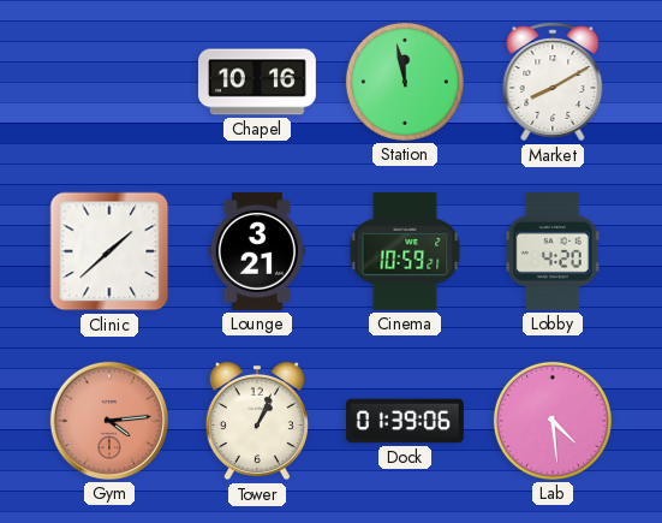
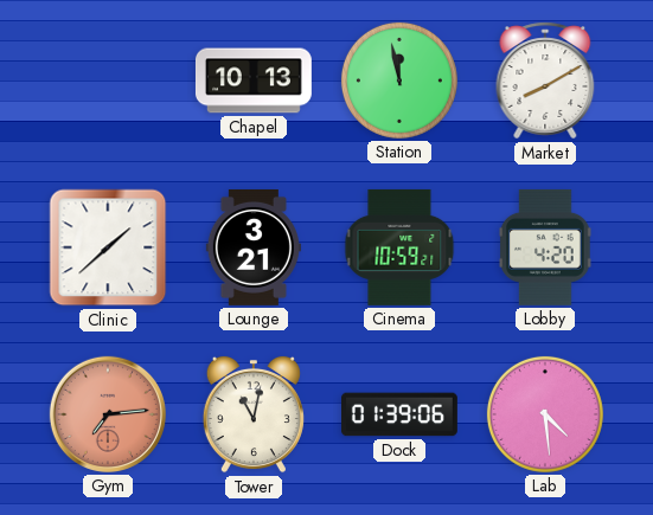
Chapel: 10:16 -> 10:13 (254, 81)
Gym: 4:14 -> 7:14 (108, 414)
Tower: 1:04 -> 11:02 (254, 414)
